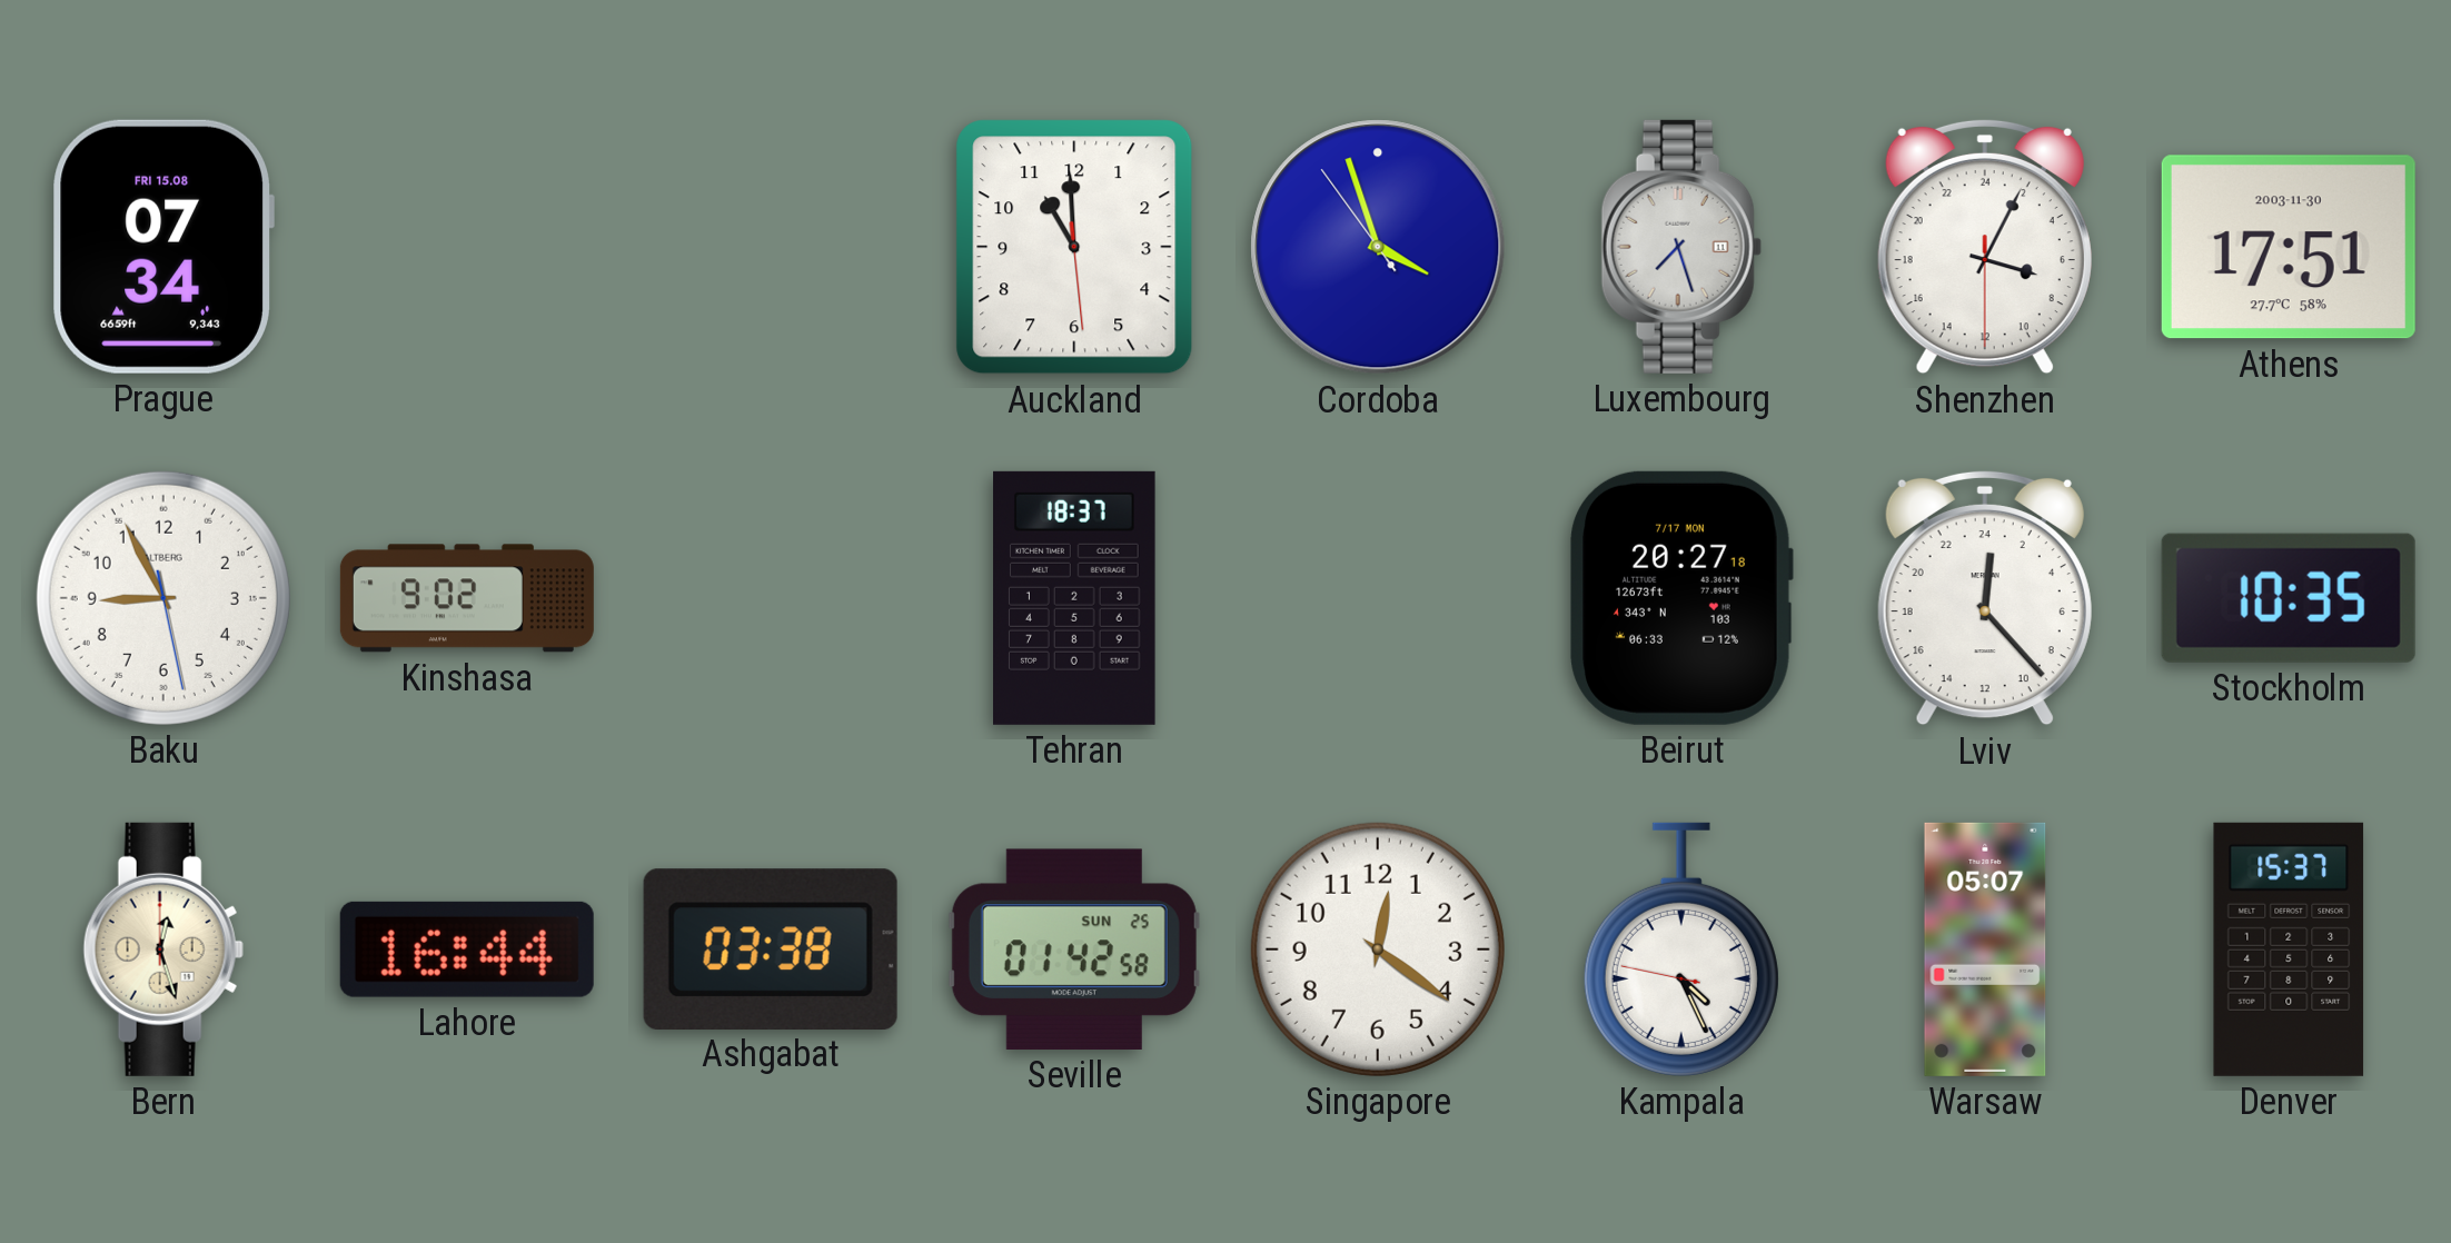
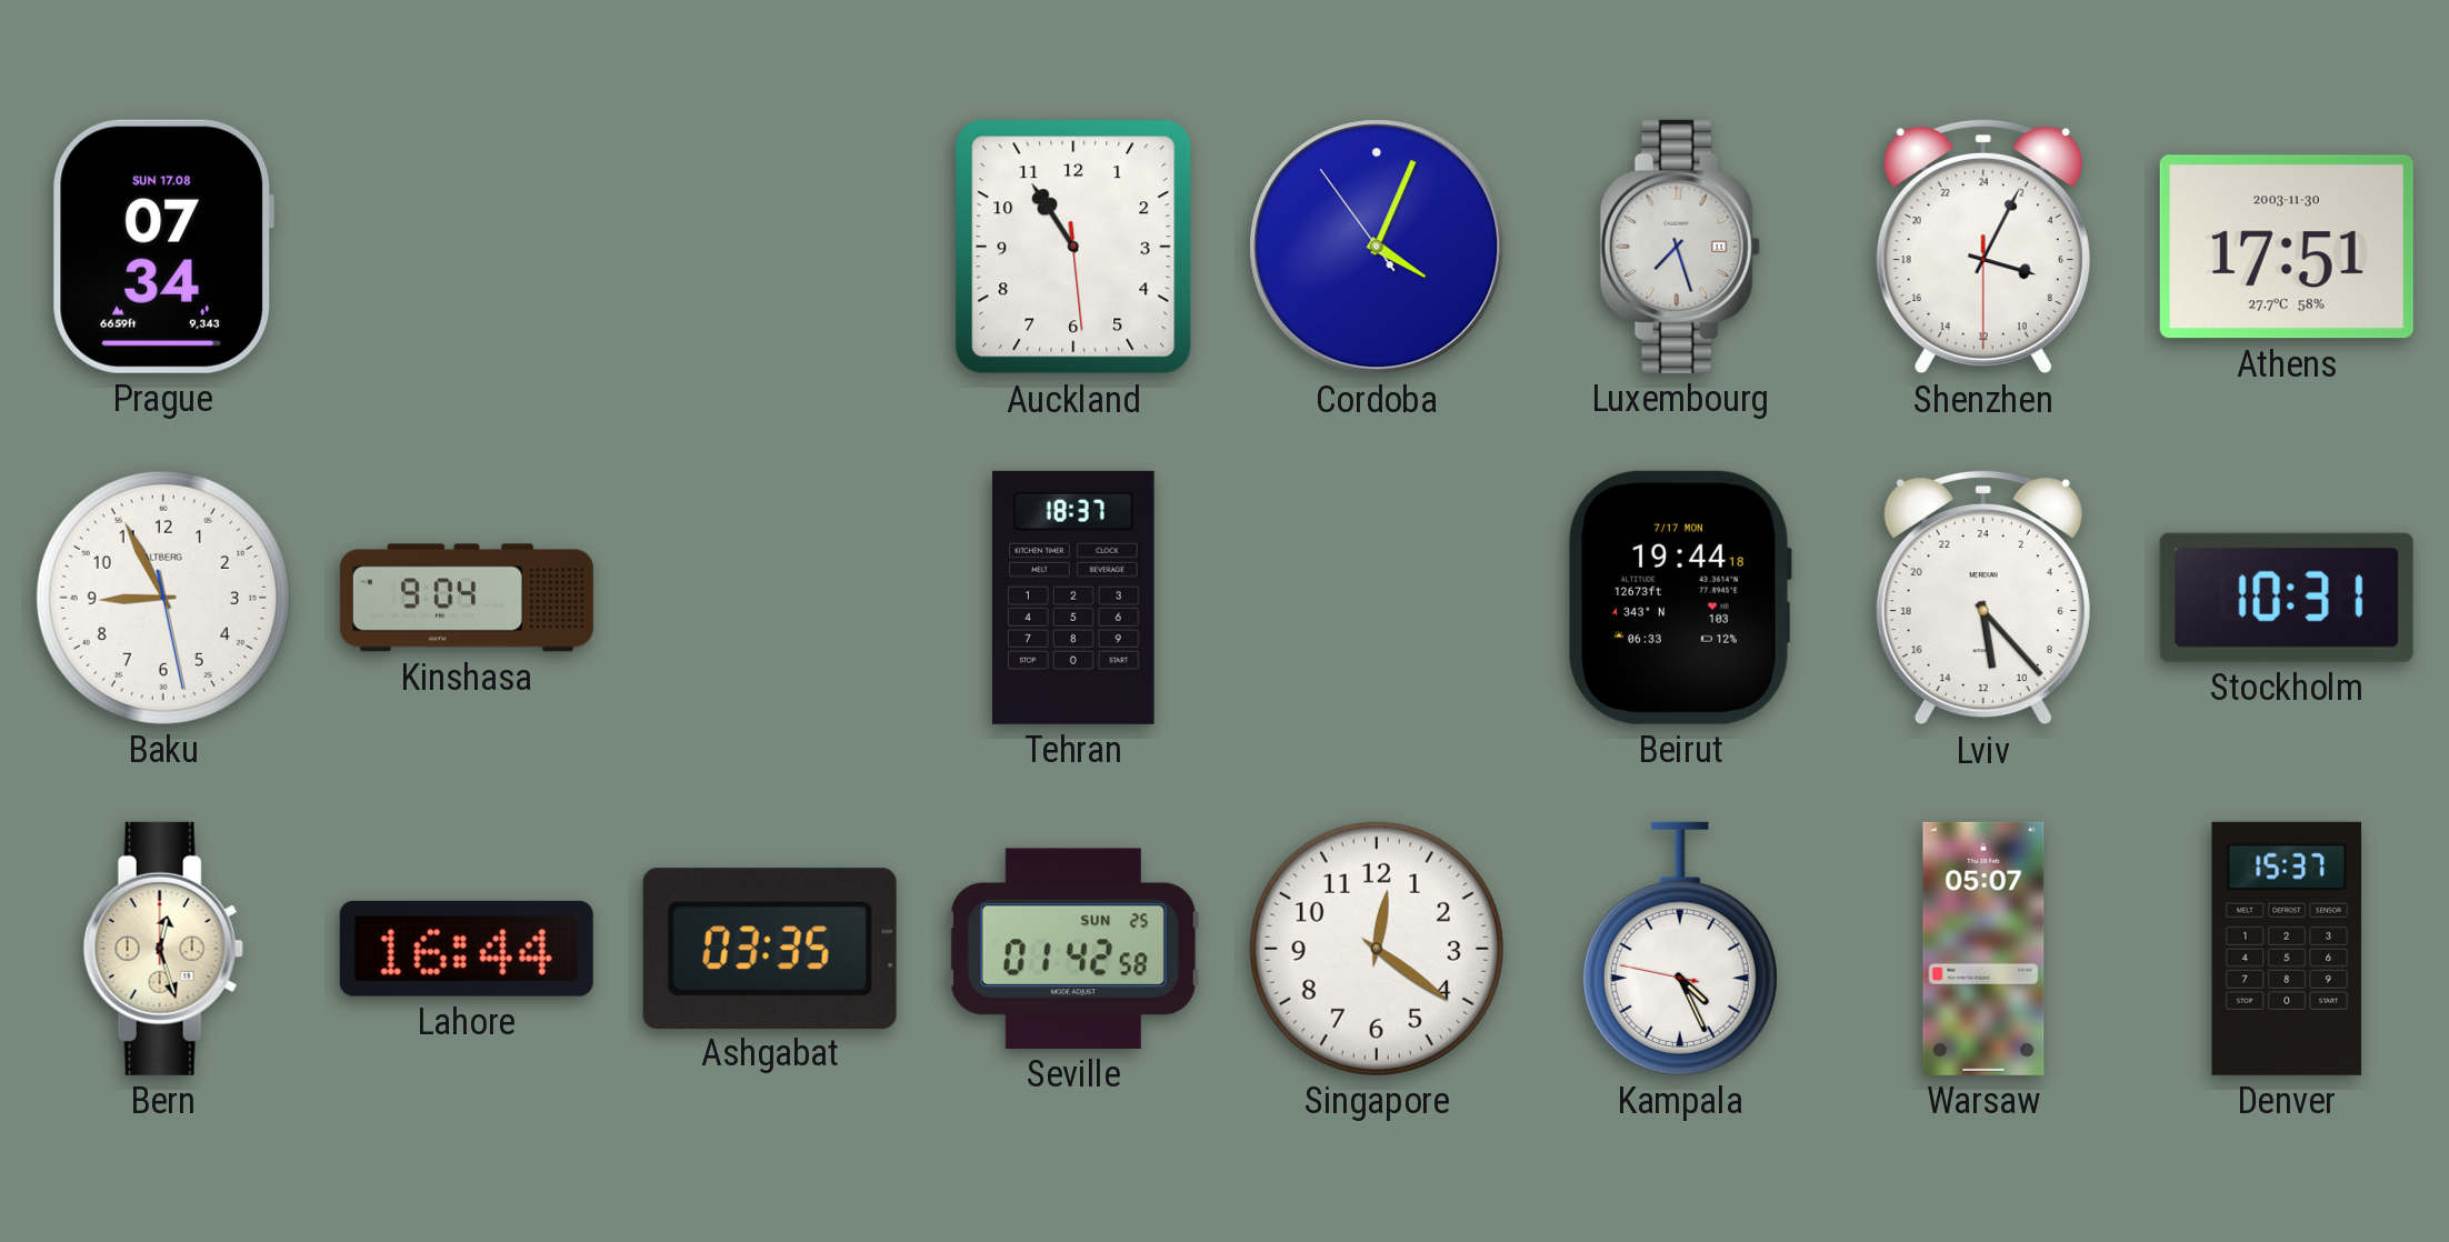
Prague date: FRI 15.08 -> SUN 17.08 (163, 247)
Auckland: 10:59 -> 10:54 (1073, 247)
Cordoba: 3:56 -> 4:03 (1377, 247)
Kinshasa: 9:02 -> 9:04 (467, 598)
Beirut: 20:27 -> 19:44 (1680, 598)
Lviv: 0:23 -> 11:23 (1983, 598)
Stockholm: 10:35 -> 10:31 (2287, 598)
Ashgabat: 03:38 -> 03:35 (770, 948)
